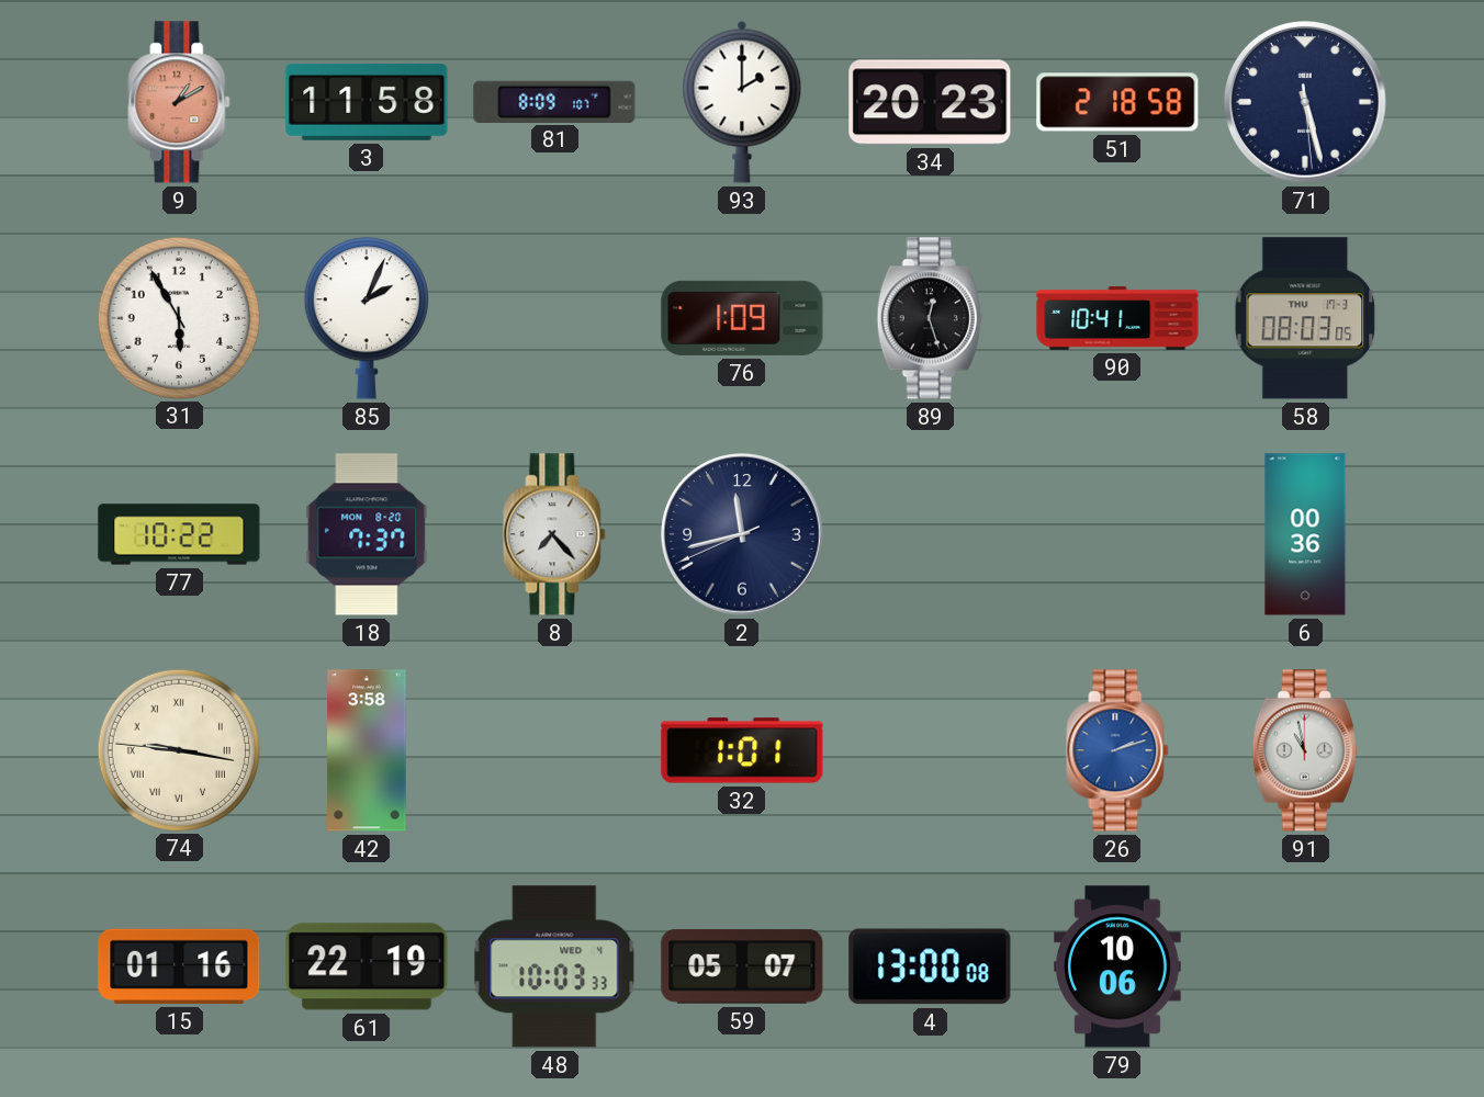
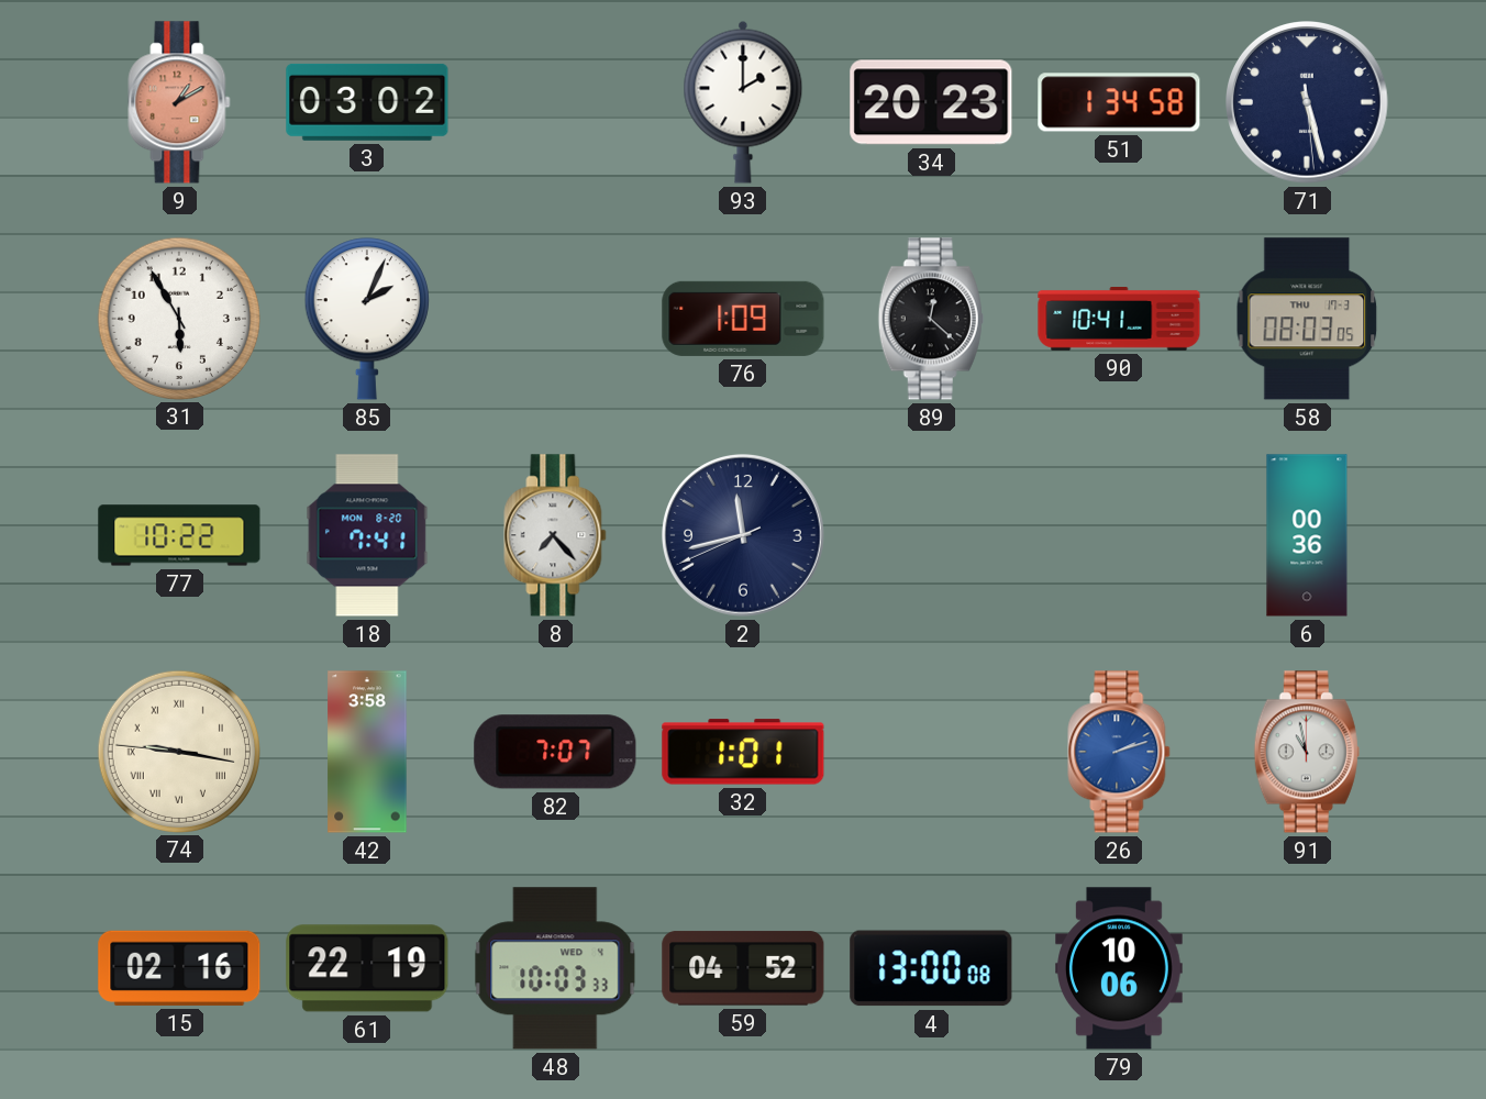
3: 11:58 -> 03:02 (367, 102)
81: 8:09 -> none (554, 101)
51: 2:18 -> 1:34 (1119, 102)
89: 12:27 -> 12:22 (931, 319)
18: 7:37 -> 7:41 (367, 535)
82: none -> 7:07 (555, 752)
15: 01:16 -> 02:16 (179, 968)
59: 05:07 -> 04:52 (743, 968)
